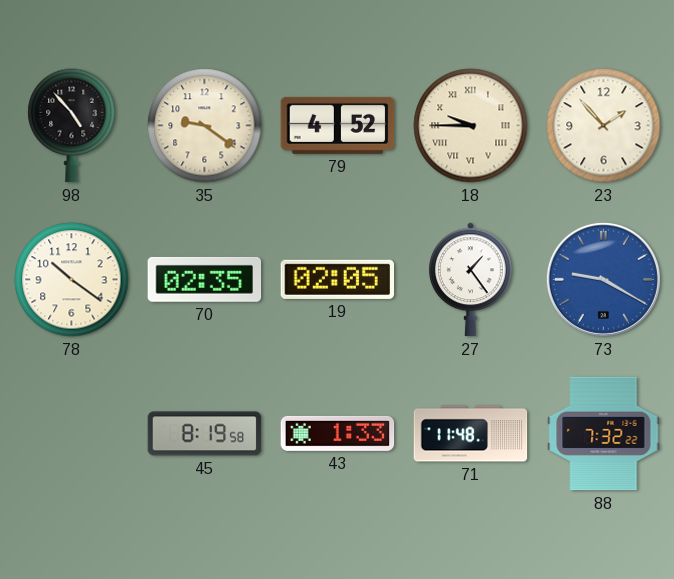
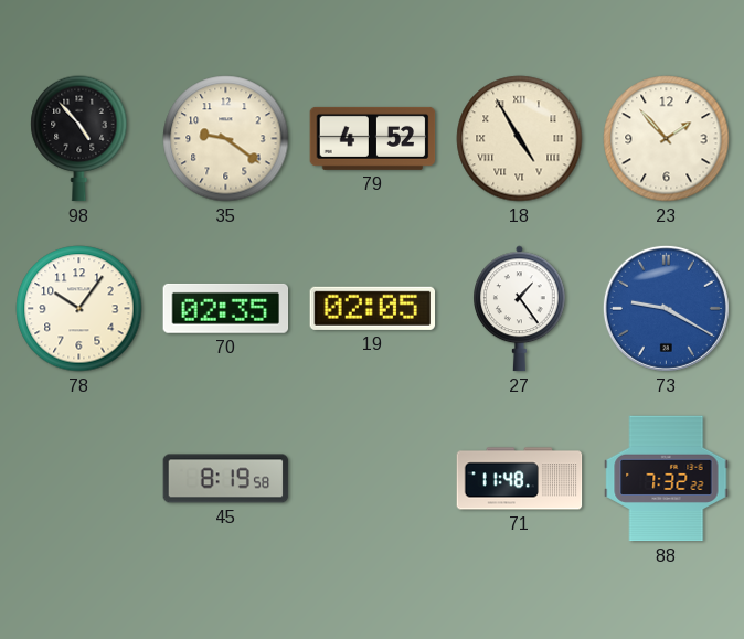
18: 9:45 -> 4:55 (520, 139)
78: 10:21 -> 10:06 (79, 309)
43: 1:33 -> none (338, 433)
